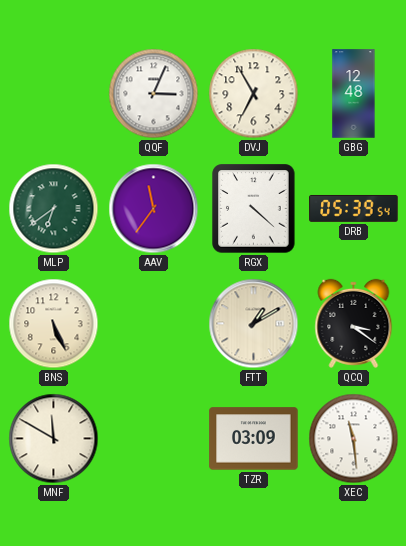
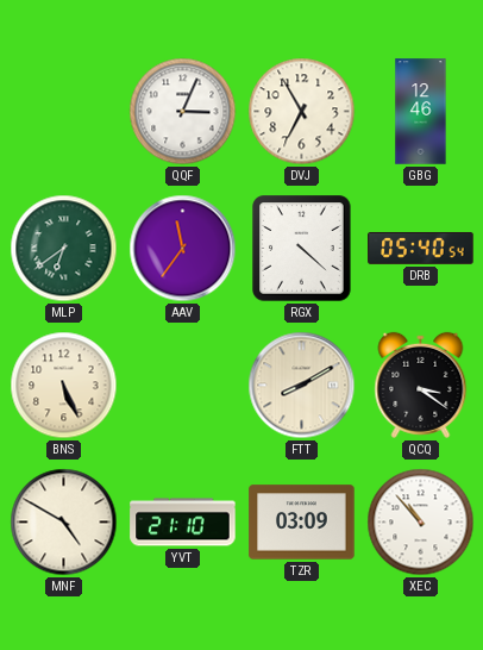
GBG: 12:48 -> 12:46 (421, 112)
DRB: 05:39 -> 05:40 (421, 248)
FTT: 1:10 -> 8:10 (302, 386)
MNF: 11:50 -> 4:50 (64, 523)
YVT: none -> 21:10 (183, 523)
XEC: 11:29 -> 10:53 (421, 523)
